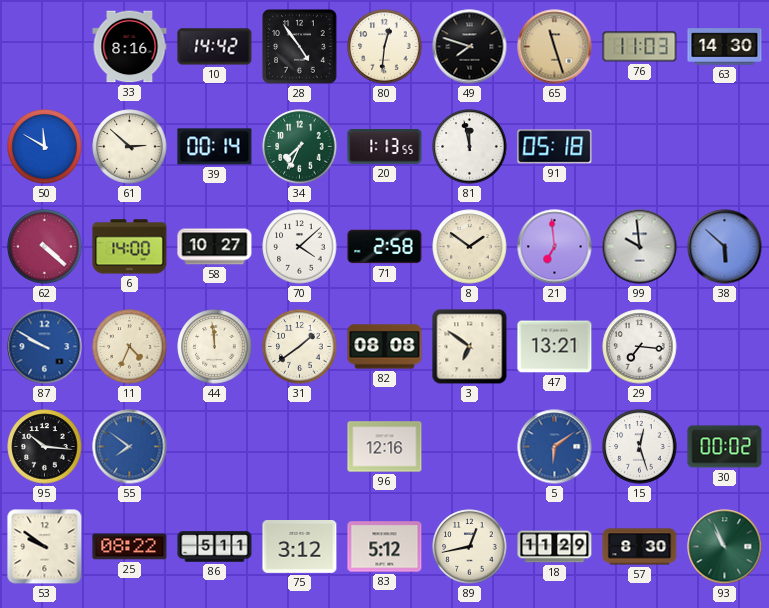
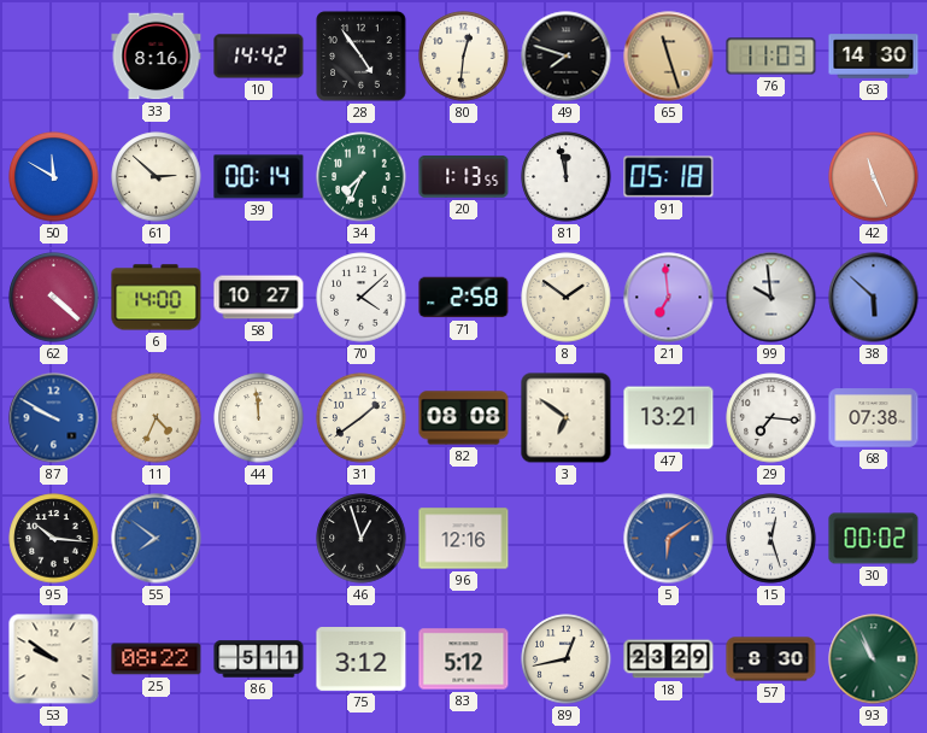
42: none -> 11:26 (874, 177)
68: none -> 07:38 (874, 418)
46: none -> 12:57 (362, 539)
18: 11:29 -> 23:29 (669, 659)
